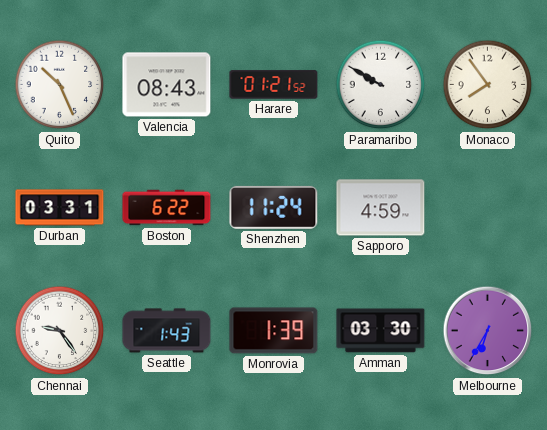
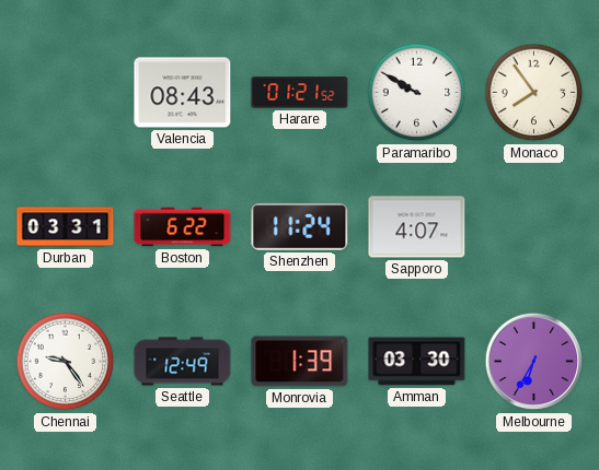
Quito: 10:26 -> none (60, 85)
Sapporo: 4:59 -> 4:07 (417, 227)
Seattle: 1:43 -> 12:49 (183, 362)
